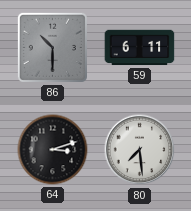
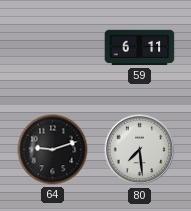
86: 10:30 -> none (52, 47)
64: 3:12 -> 9:12 (53, 150)
